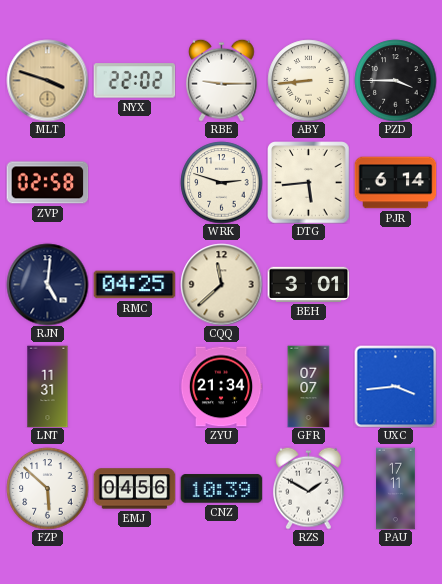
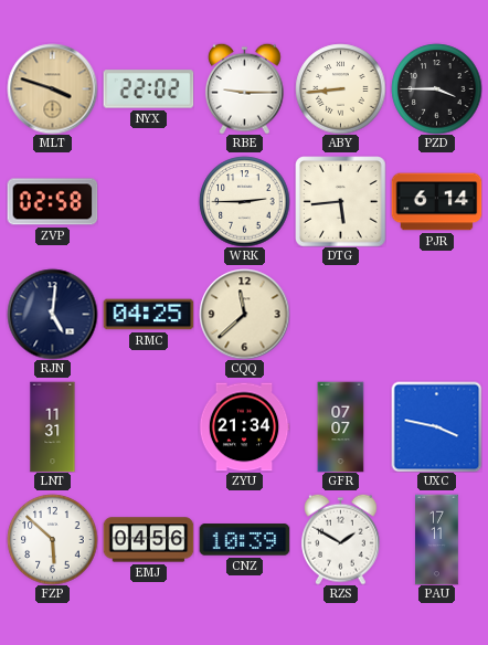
WRK: 2:48 -> 2:45 (244, 201)
BEH: 3:01 -> none (308, 284)
UXC: 3:44 -> 3:47 (436, 426)
